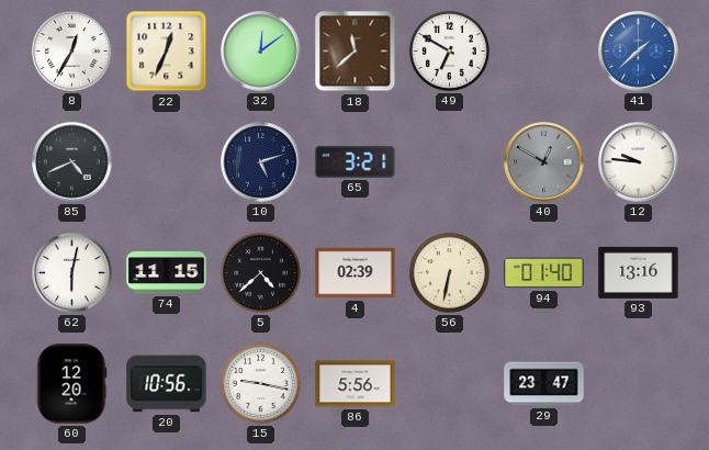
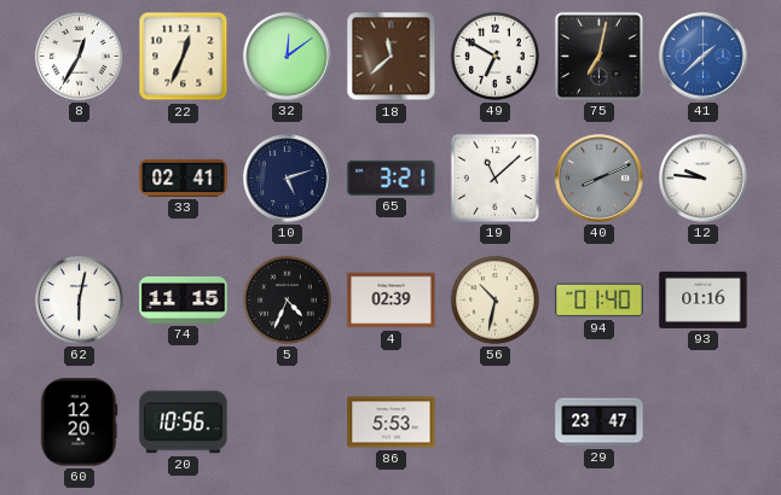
75: none -> 7:02 (598, 56)
85: 4:41 -> none (72, 162)
33: none -> 02:41 (184, 177)
19: none -> 11:08 (494, 177)
40: 12:50 -> 8:11 (600, 179)
5: 4:38 -> 4:34 (287, 299)
56: 6:32 -> 10:32 (494, 299)
93: 13:16 -> 01:16 (704, 299)
15: 9:17 -> none (260, 383)
86: 5:56 -> 5:53 (392, 423)
